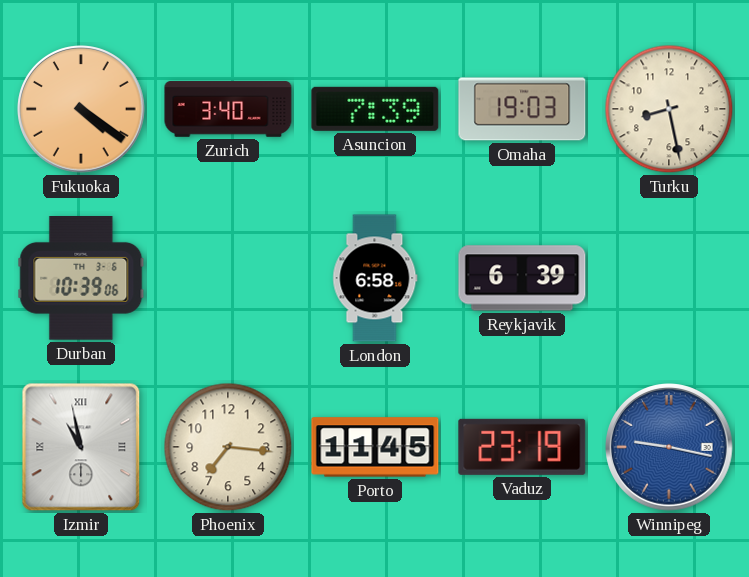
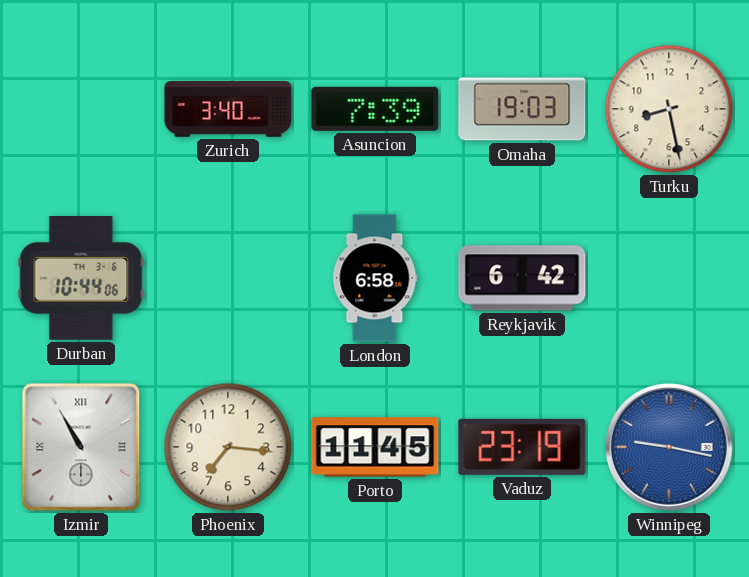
Fukuoka: 4:21 -> none (81, 109)
Durban: 10:39 -> 10:44 (81, 278)
Reykjavik: 6:39 -> 6:42 (522, 278)
Izmir: 10:58 -> 10:55 (81, 447)
